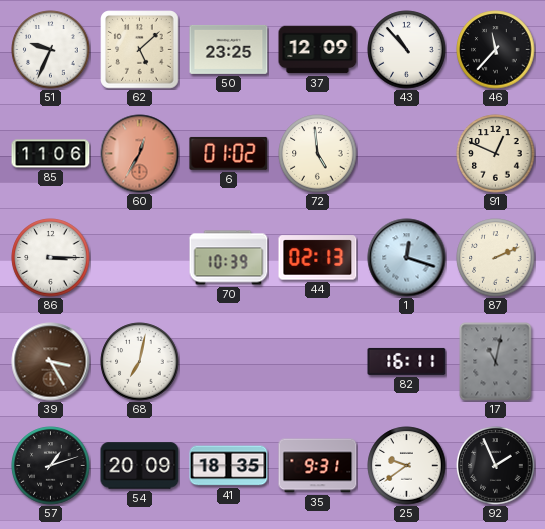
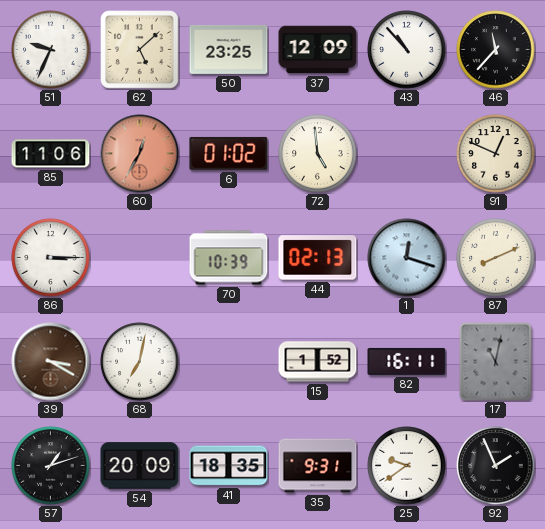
87: 2:11 -> 8:11 (496, 258)
39: 3:25 -> 3:20 (51, 362)
15: none -> 1:52 (318, 362)
